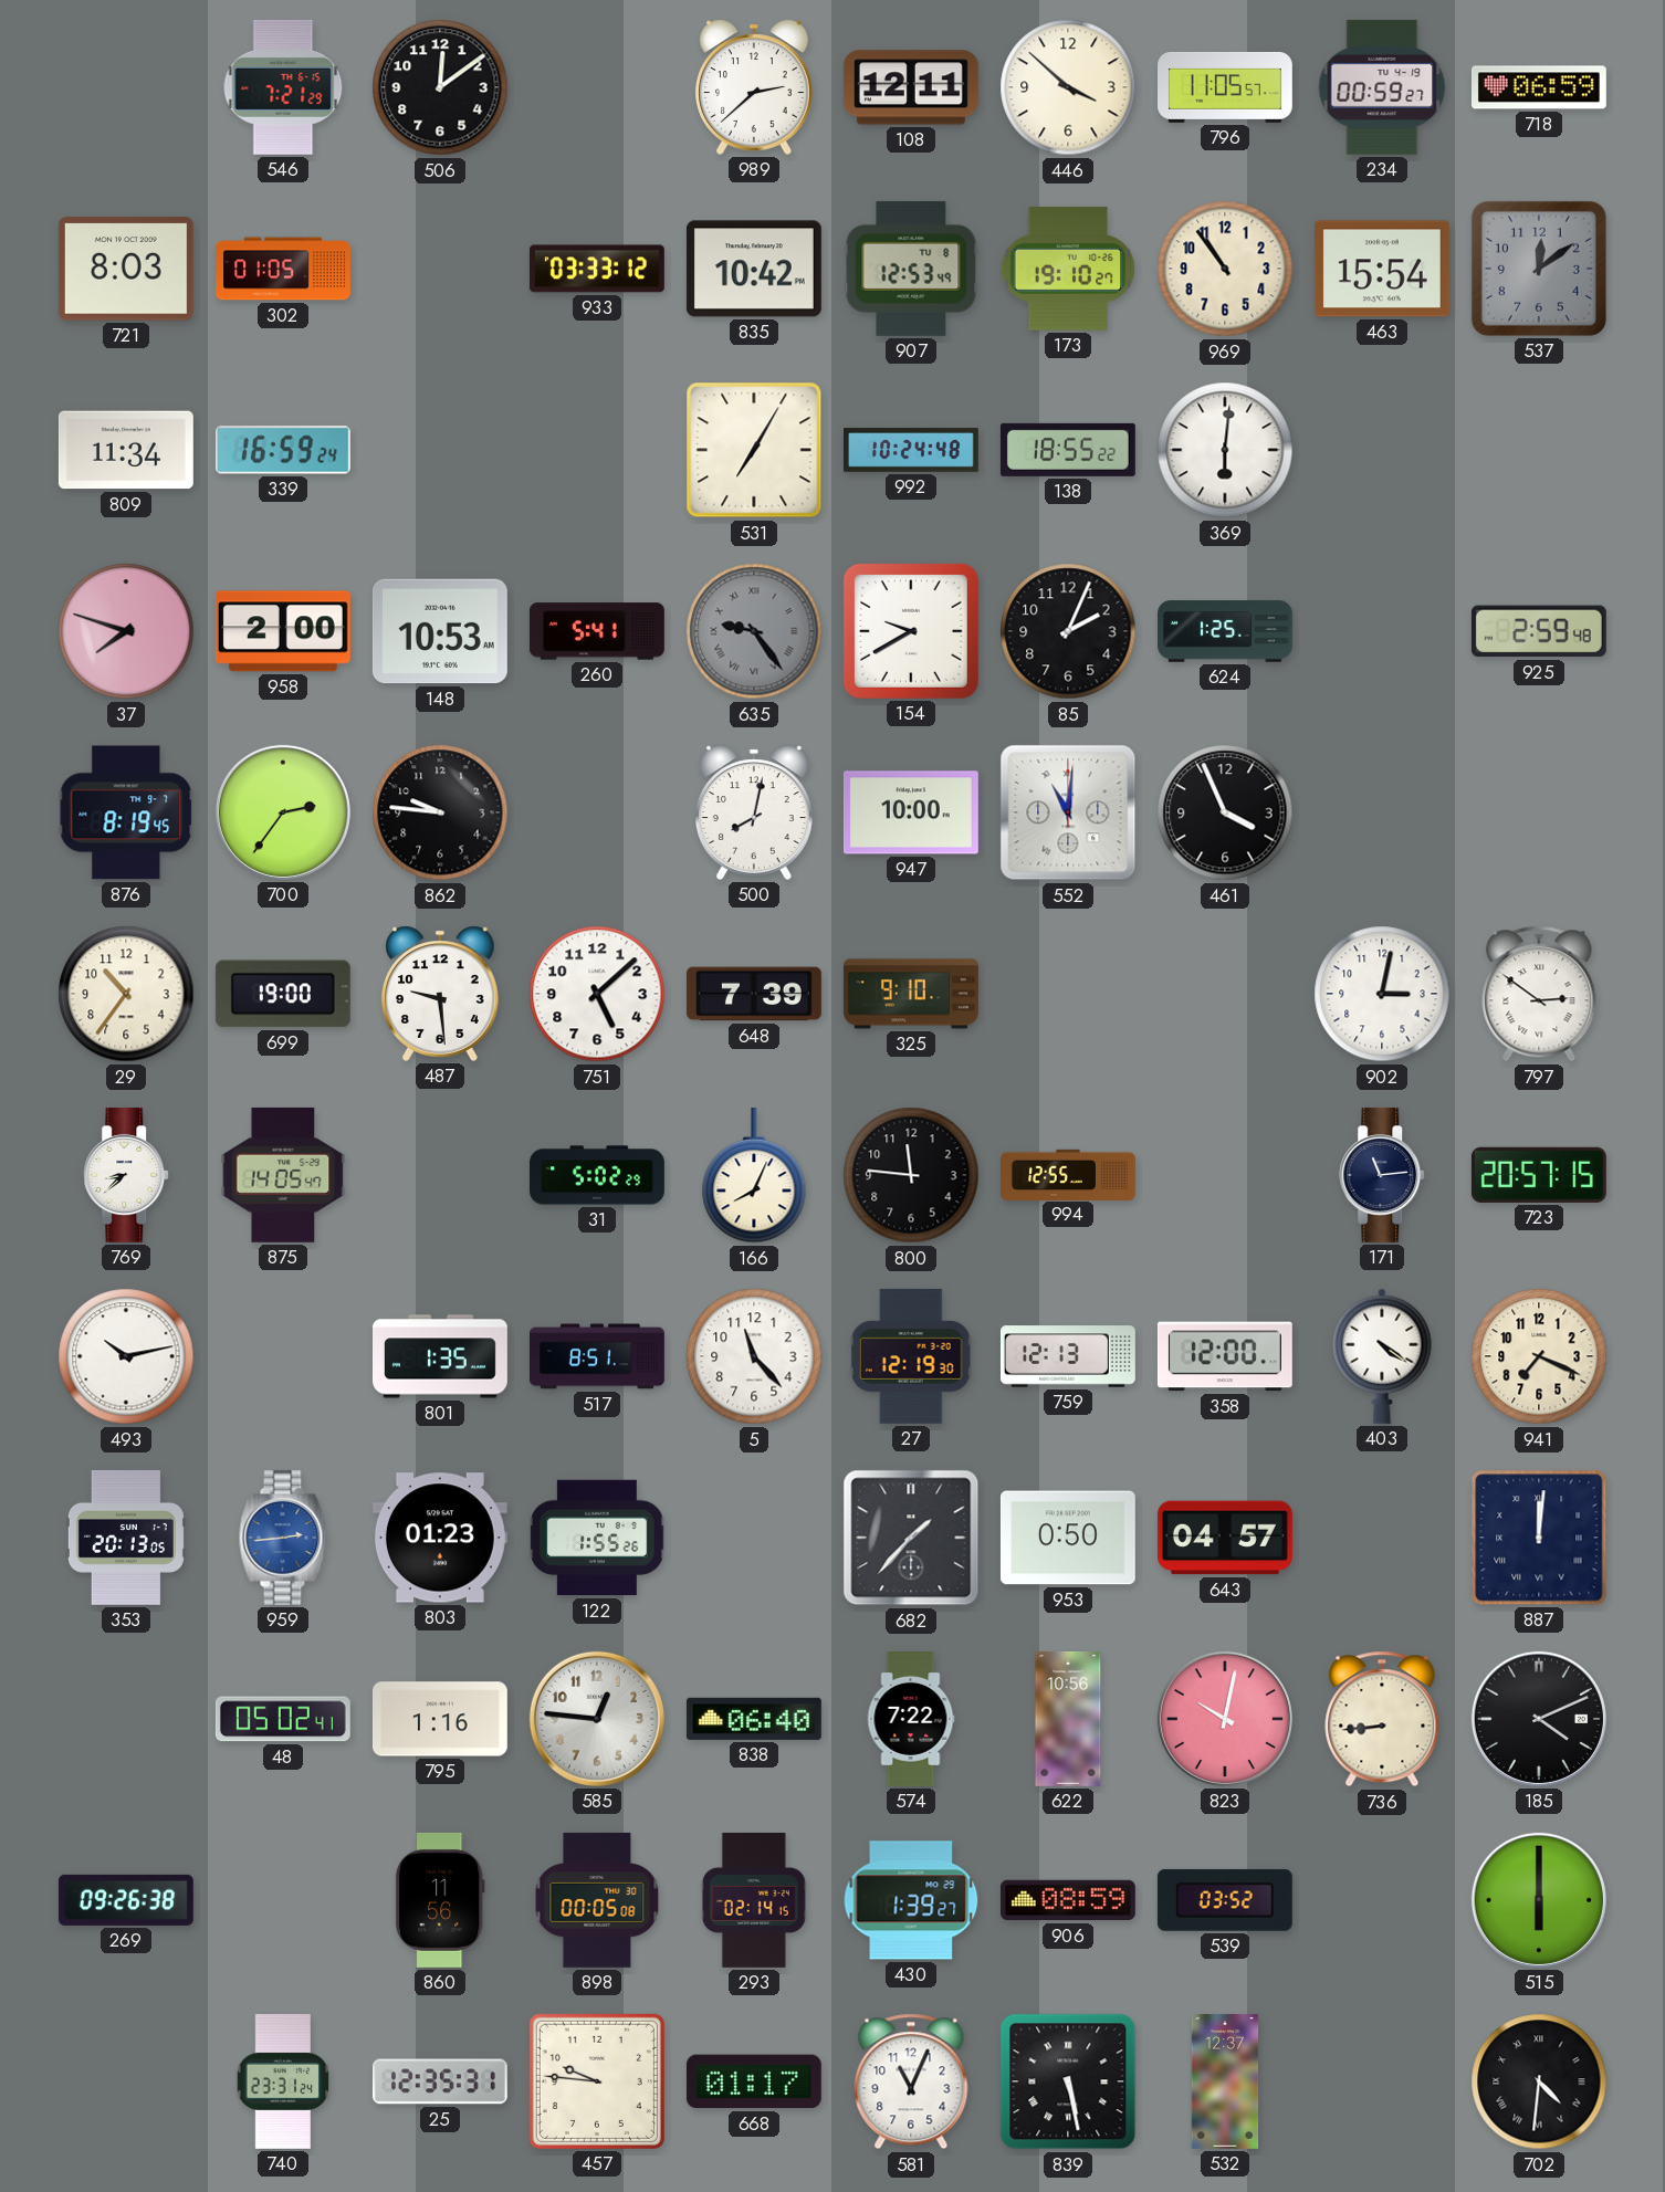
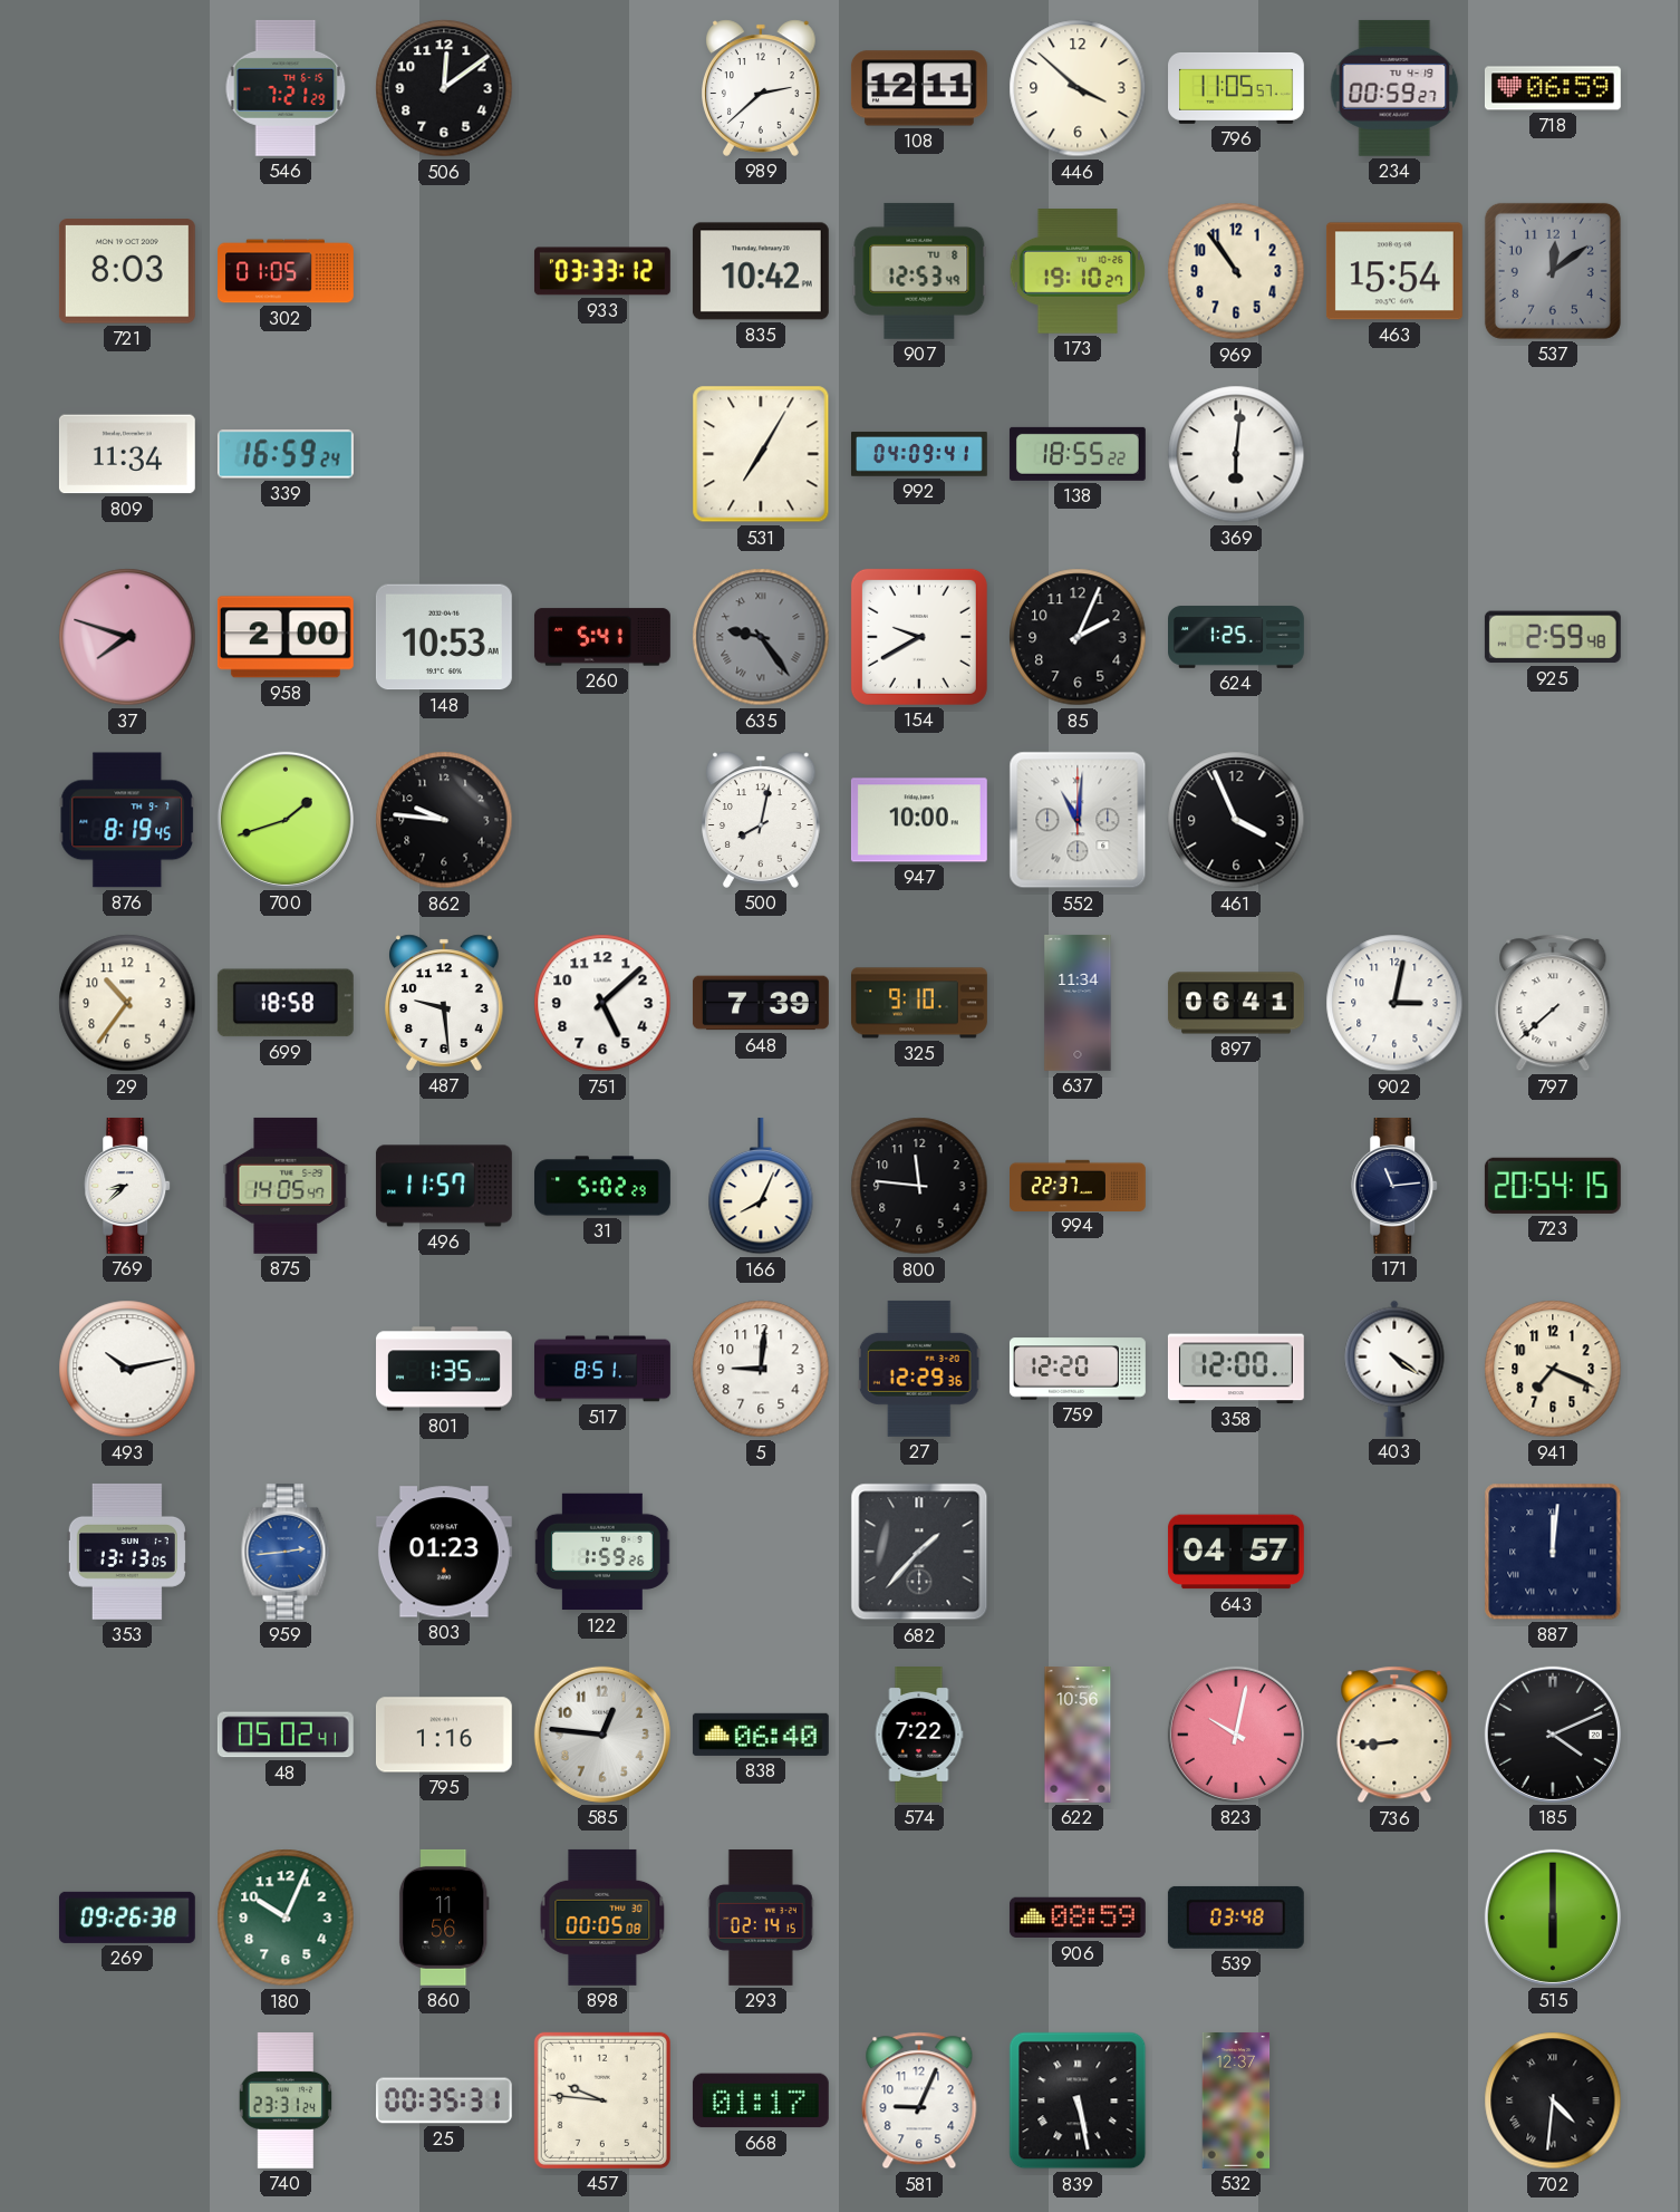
992: 10:24 -> 04:09 (920, 454)
700: 2:36 -> 1:42 (286, 820)
699: 19:00 -> 18:58 (286, 1003)
637: none -> 11:34 (1078, 1004)
897: none -> 06:41 (1236, 1003)
797: 2:51 -> 7:38 (1553, 1003)
496: none -> 11:57 (444, 1186)
994: 12:55 -> 22:37 (1079, 1185)
723: 20:57 -> 20:54 (1553, 1186)
5: 11:23 -> 9:01 (761, 1369)
27: 12:19 -> 12:29 (919, 1369)
759: 12:13 -> 12:20 (1078, 1369)
353: 20:13 -> 13:13 (127, 1552)
122: 1:55 -> 1:59 (602, 1552)
953: 0:50 -> none (1068, 1538)
180: none -> 10:04 (286, 1918)
430: 1:39 -> none (911, 1900)
539: 03:52 -> 03:48 (1236, 1918)
25: 12:35 -> 00:35 (444, 2100)
581: 11:04 -> 9:04 (919, 2100)
